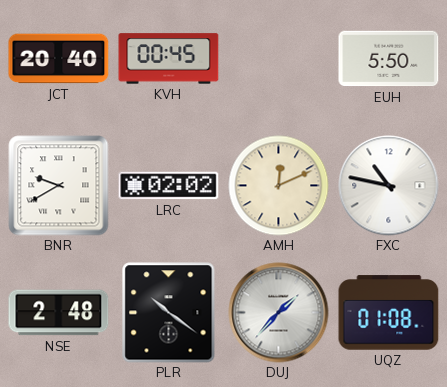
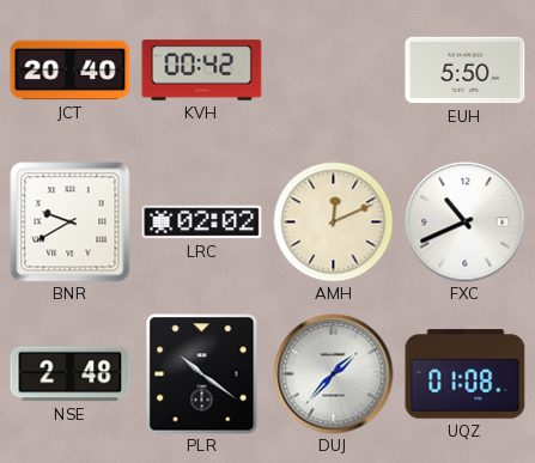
KVH: 00:45 -> 00:42 (202, 71)
FXC: 10:47 -> 10:41 (466, 223)
